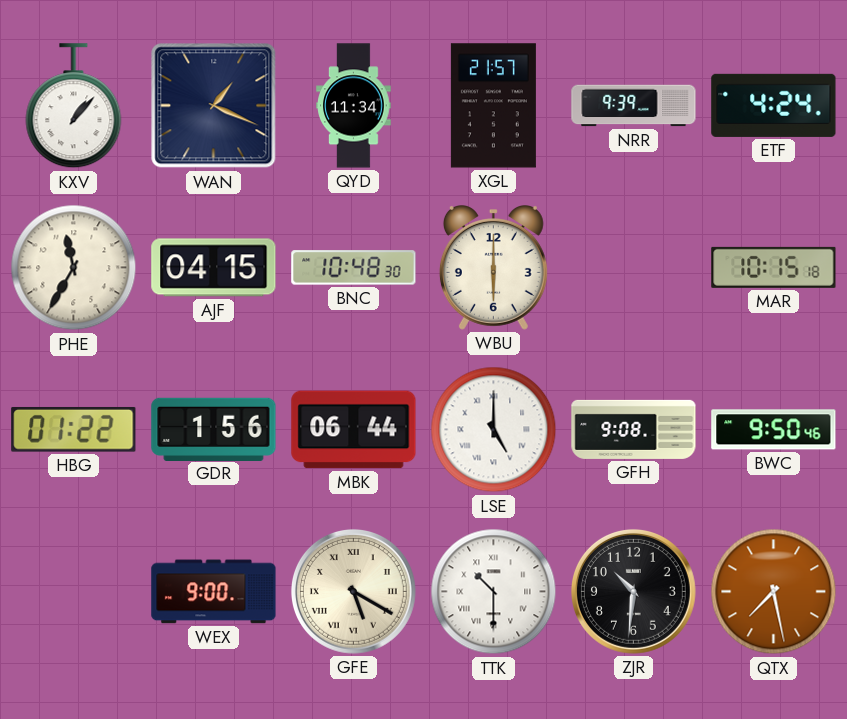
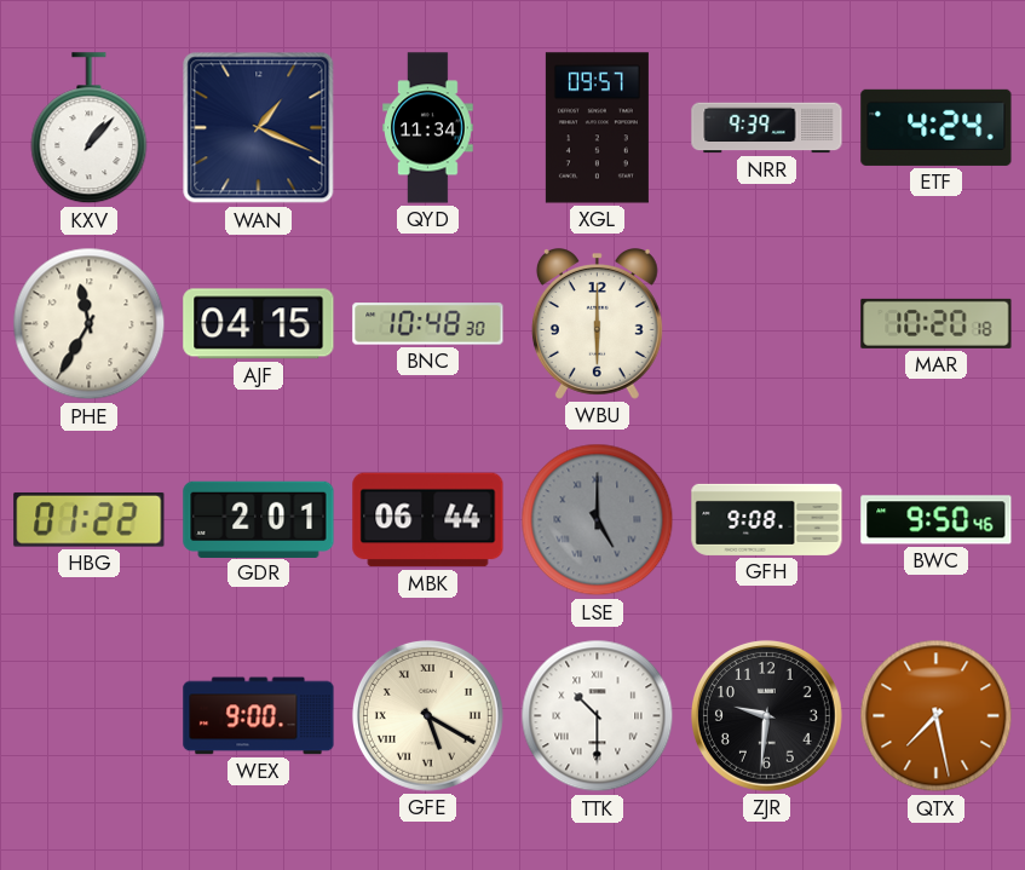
XGL: 21:57 -> 09:57 (597, 128)
MAR: 10:15 -> 10:20 (937, 323)
GDR: 1:56 -> 2:01 (259, 519)
LSE dial: white -> grey (598, 520)
ZJR: 10:31 -> 9:31 (766, 715)
